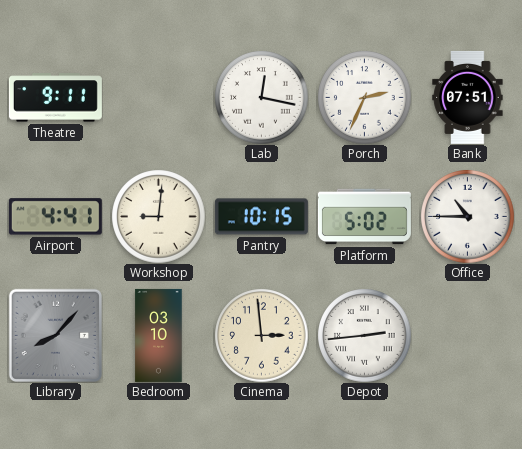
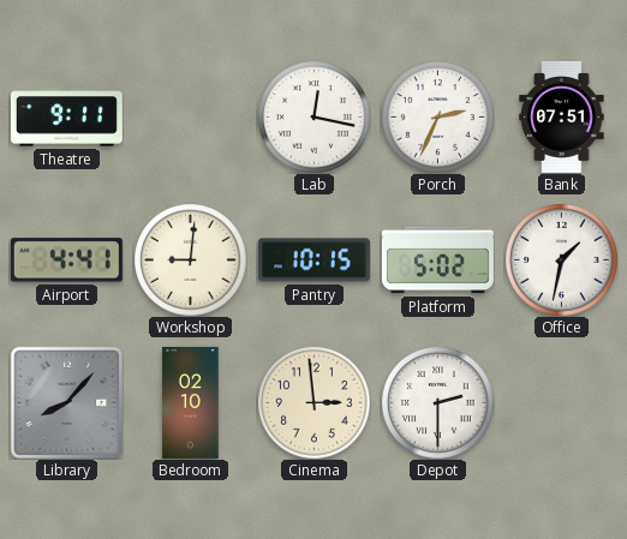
Office: 10:45 -> 1:32 (561, 259)
Bedroom: 03:10 -> 02:10 (191, 402)
Depot: 2:44 -> 2:30 (437, 402)
